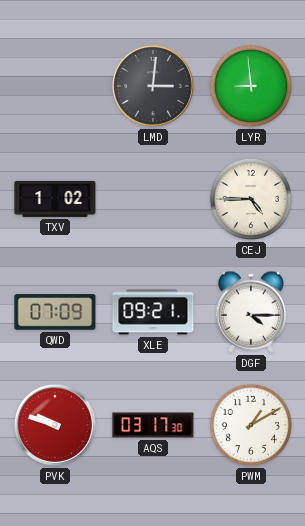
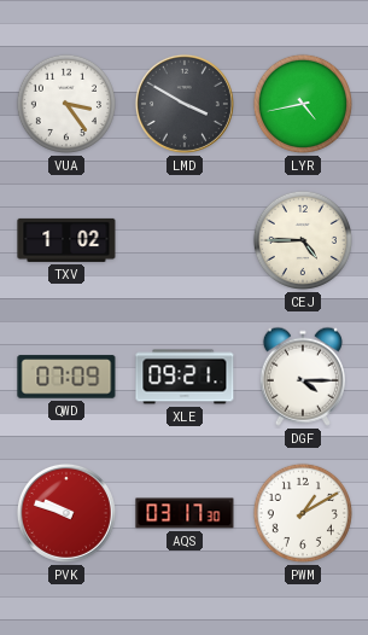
VUA: none -> 3:24 (66, 104)
LMD: 3:01 -> 3:50 (185, 104)
LYR: 8:59 -> 4:43 (303, 104)
